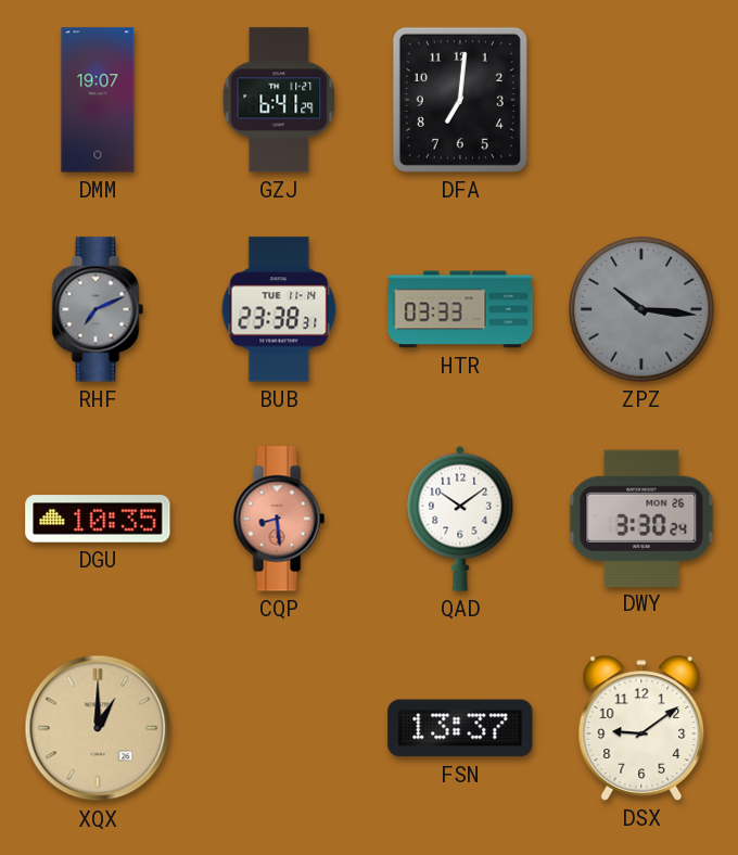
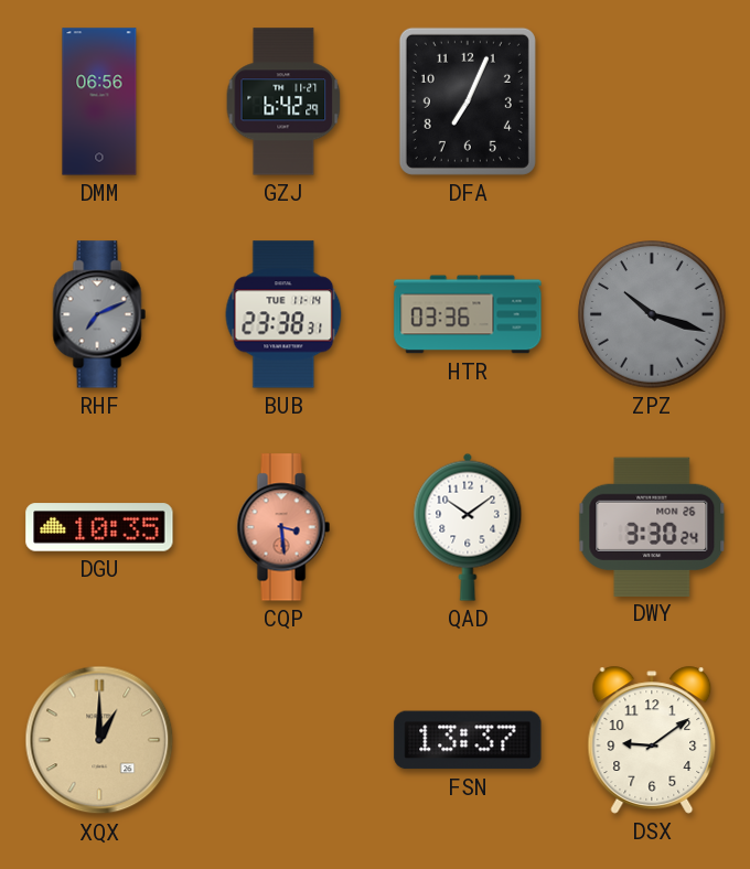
DMM: 19:07 -> 06:56 (99, 101)
GZJ: 6:41 -> 6:42 (283, 101)
DFA: 7:01 -> 7:04 (468, 101)
HTR: 03:33 -> 03:36 (468, 314)
ZPZ: 10:16 -> 10:18 (652, 314)
CQP: 8:29 -> 3:29 (283, 527)
